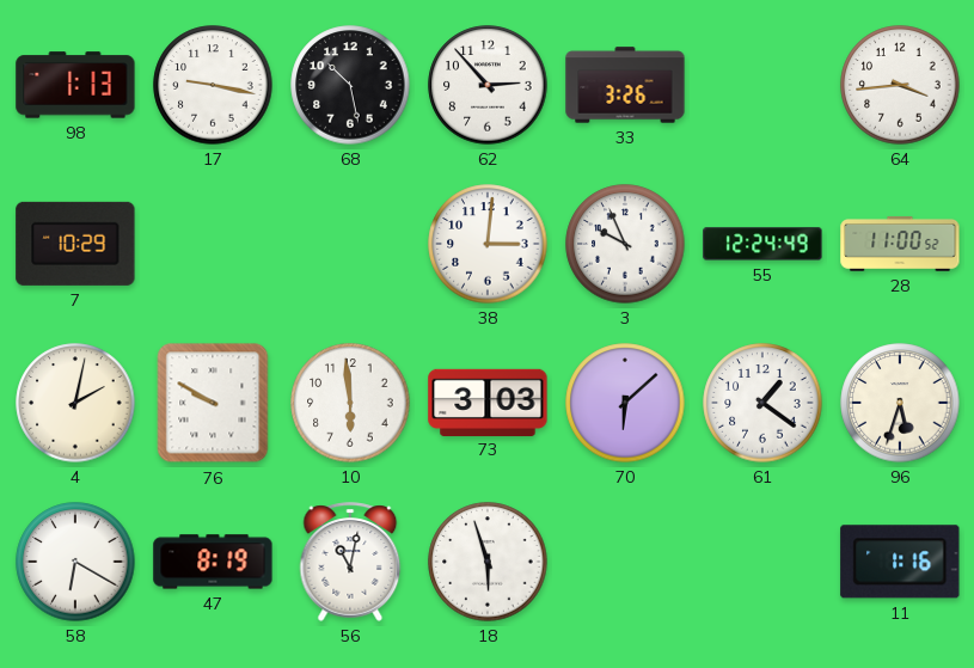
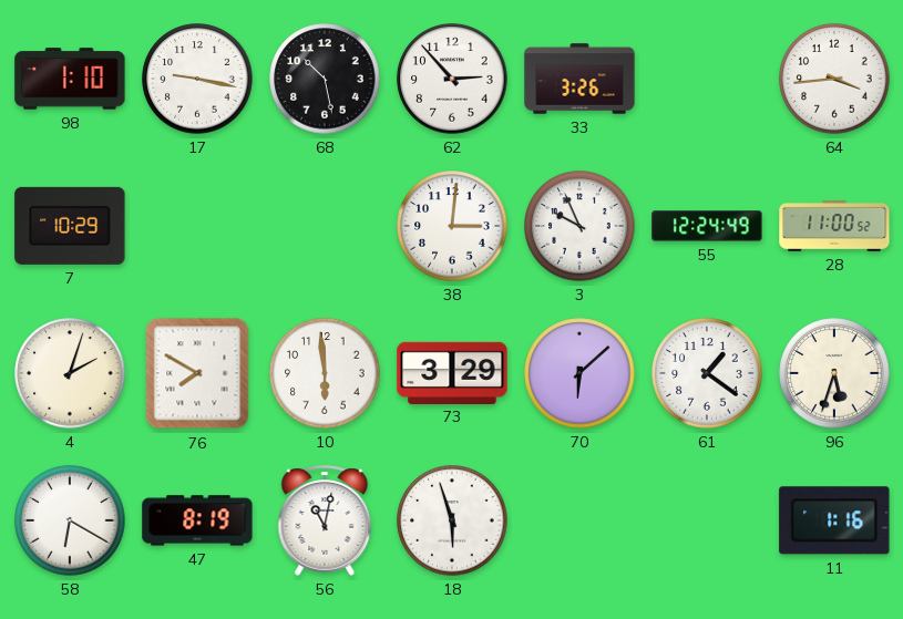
98: 1:13 -> 1:10 (70, 79)
4: 2:02 -> 2:03 (70, 373)
76: 9:50 -> 7:50 (197, 373)
73: 3:03 -> 3:29 (452, 372)
